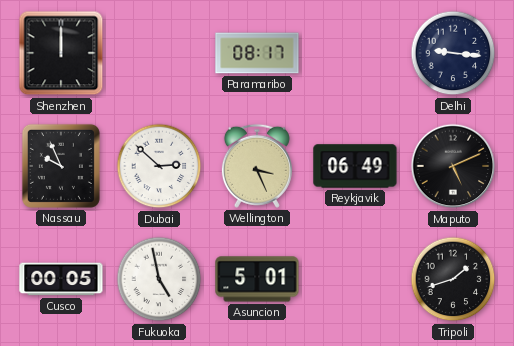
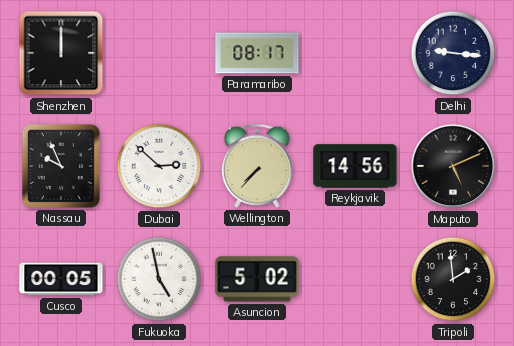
Wellington: 3:26 -> 7:37 (257, 166)
Reykjavik: 06:49 -> 14:56 (355, 166)
Asuncion: 5:01 -> 5:02 (257, 279)
Tripoli: 1:42 -> 1:59 (453, 279)
